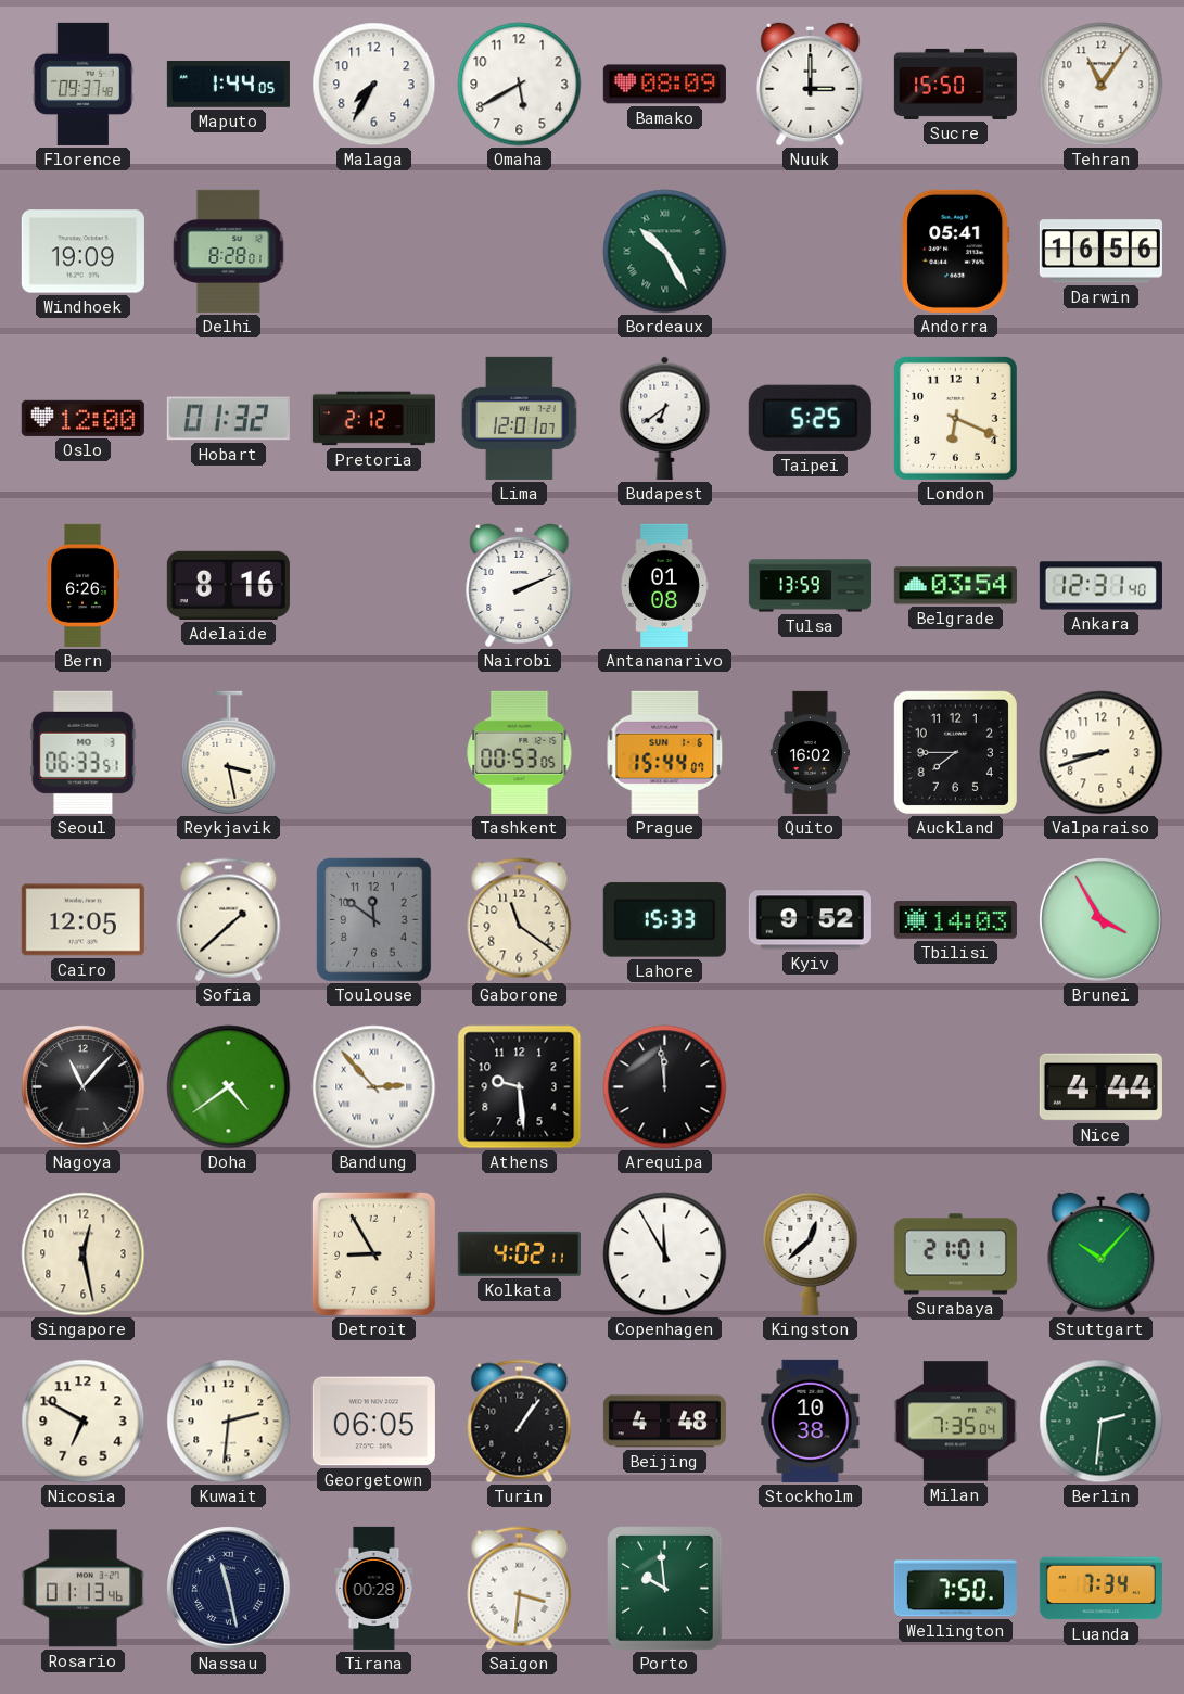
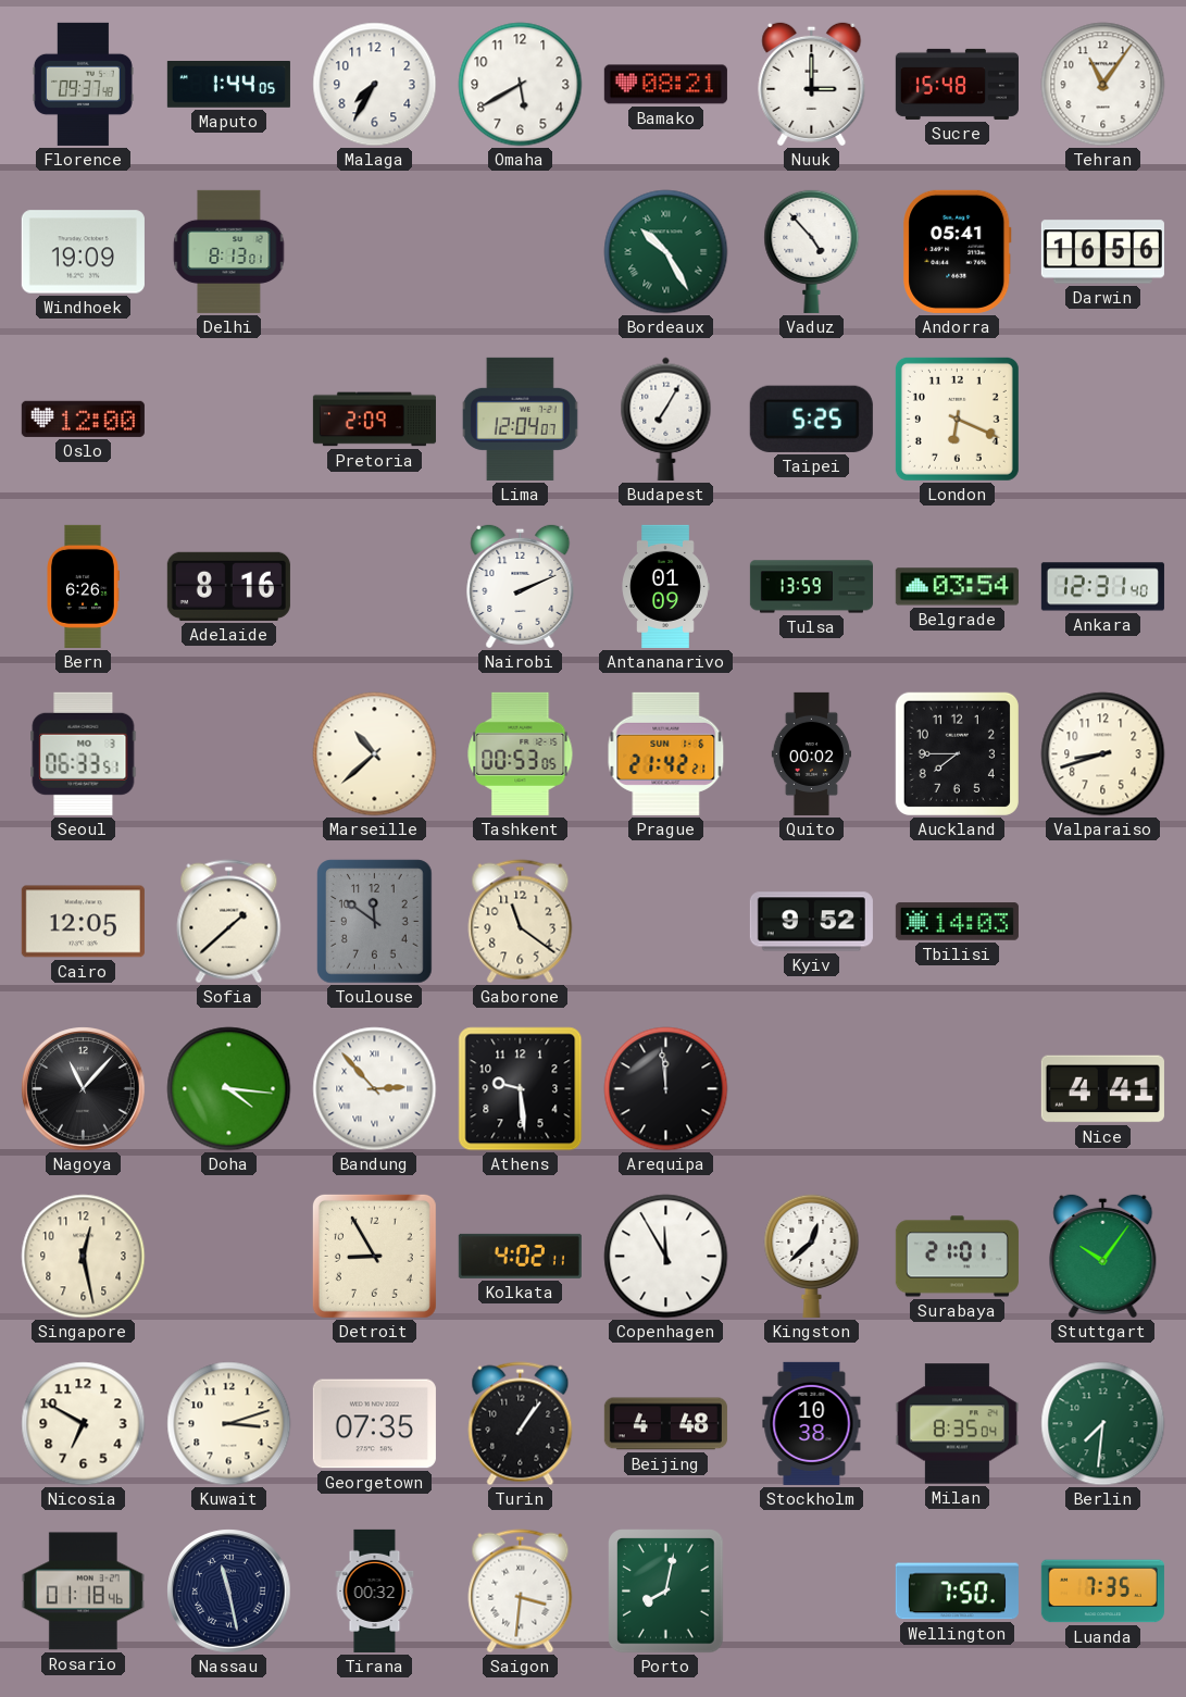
Bamako: 08:09 -> 08:21 (665, 85)
Sucre: 15:50 -> 15:48 (957, 84)
Delhi: 8:28 -> 8:13 (229, 251)
Vaduz: none -> 4:53 (812, 251)
Hobart: 01:32 -> none (228, 419)
Pretoria: 2:12 -> 2:09 (374, 420)
Lima: 12:01 -> 12:04 (520, 419)
Budapest: 6:39 -> 7:05 (666, 419)
Antananarivo: 01:08 -> 01:09 (665, 586)
Reykjavik: 3:28 -> none (229, 752)
Marseille: none -> 10:38 (375, 754)
Prague: 15:44 -> 21:42 (666, 753)
Quito: 16:02 -> 00:02 (811, 753)
Lahore: 15:33 -> none (664, 920)
Brunei: 3:55 -> none (1102, 920)
Doha: 4:39 -> 4:16 (229, 1089)
Nice: 4:44 -> 4:41 (1102, 1089)
Stuttgart: 10:07 -> 10:06 (1103, 1256)
Kuwait: 2:31 -> 3:12 (229, 1424)
Georgetown: 06:05 -> 07:35 (374, 1424)
Milan: 7:35 -> 8:35 (957, 1424)
Berlin: 2:31 -> 7:31 (1103, 1424)
Rosario: 01:13 -> 01:18 (83, 1592)
Tirana: 00:28 -> 00:32 (375, 1590)
Porto: 9:59 -> 8:02 (666, 1592)
Luanda: 7:34 -> 7:35 (1102, 1592)
